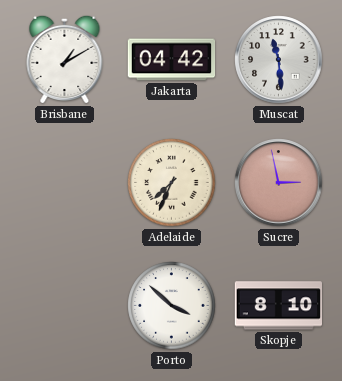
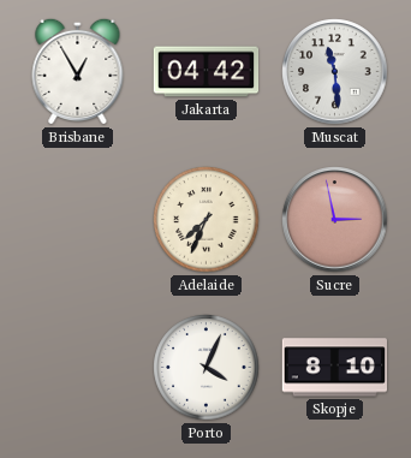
Brisbane: 1:10 -> 12:55 (78, 71)
Porto: 3:52 -> 4:04 (207, 368)
